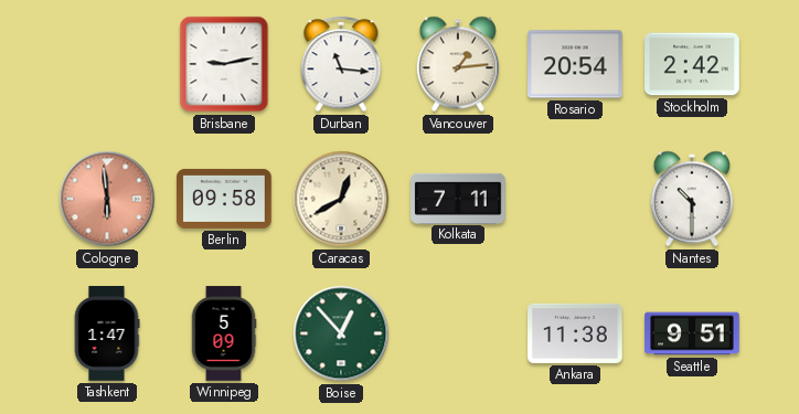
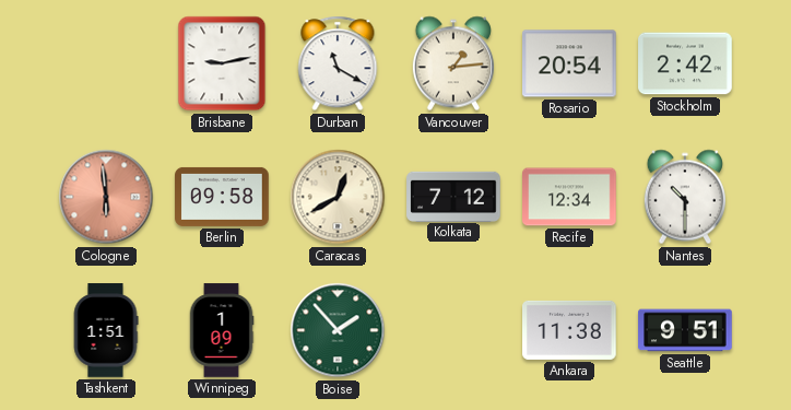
Durban: 11:16 -> 11:20 (338, 63)
Kolkata: 7:11 -> 7:12 (453, 196)
Recife: none -> 12:34 (569, 197)
Tashkent: 1:47 -> 1:51 (106, 330)
Winnipeg: 5:09 -> 1:09 (222, 330)
Boise: 12:53 -> 1:53 (338, 330)
